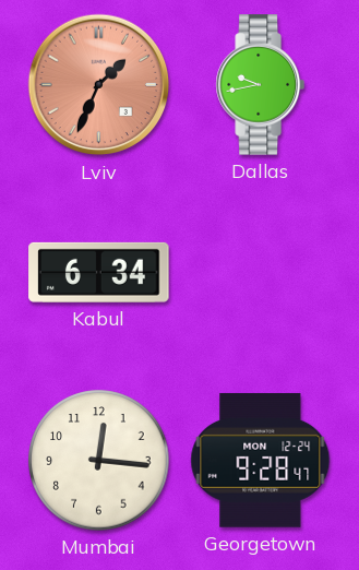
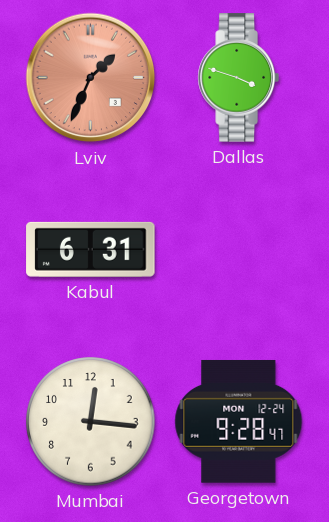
Dallas: 9:43 -> 3:48 (238, 78)
Kabul: 6:34 -> 6:31 (91, 249)
